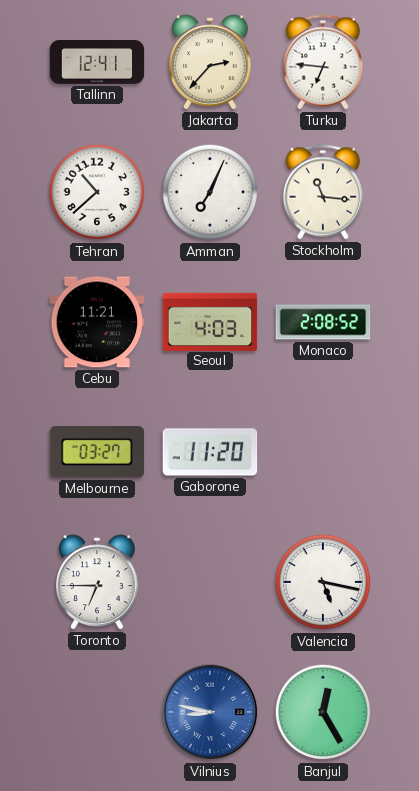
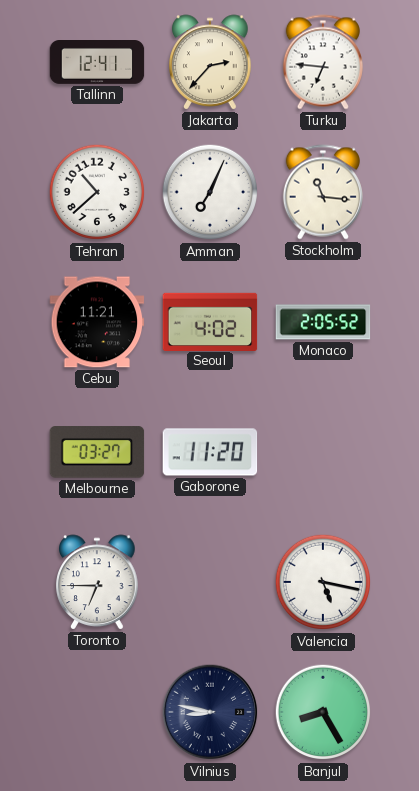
Seoul: 4:03 -> 4:02 (210, 321)
Monaco: 2:08 -> 2:05 (323, 322)
Vilnius dial: blue -> navy (210, 712)
Banjul: 12:25 -> 8:25 (323, 712)
